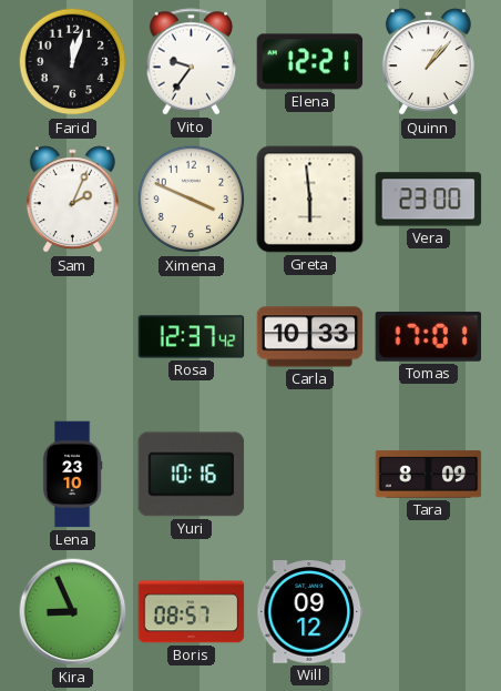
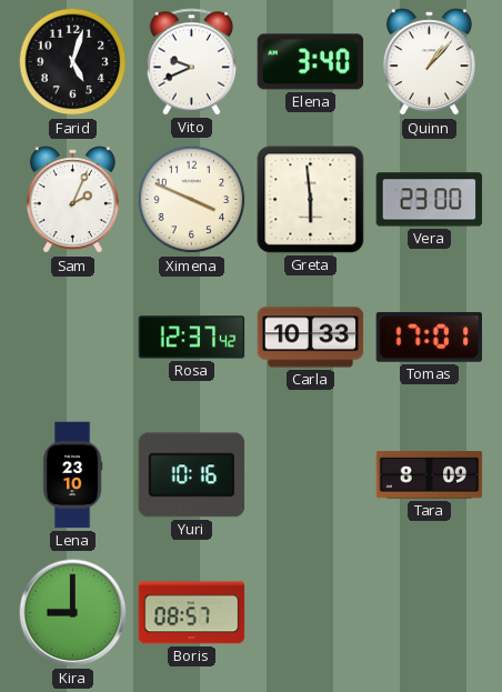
Farid: 12:03 -> 5:03 (73, 62)
Vito: 9:36 -> 9:41 (192, 62)
Elena: 12:21 -> 3:40 (311, 62)
Kira: 8:56 -> 9:00 (73, 613)
Will: 09:12 -> none (310, 612)
